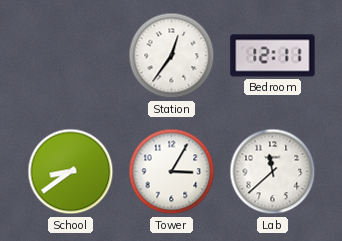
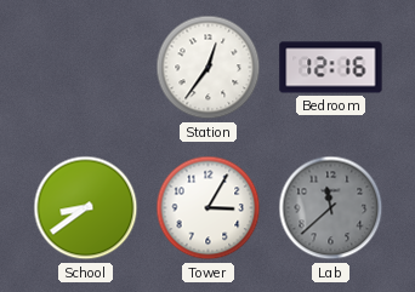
Bedroom: 12:11 -> 12:16 (331, 68)
Lab dial: white -> grey (331, 208)
